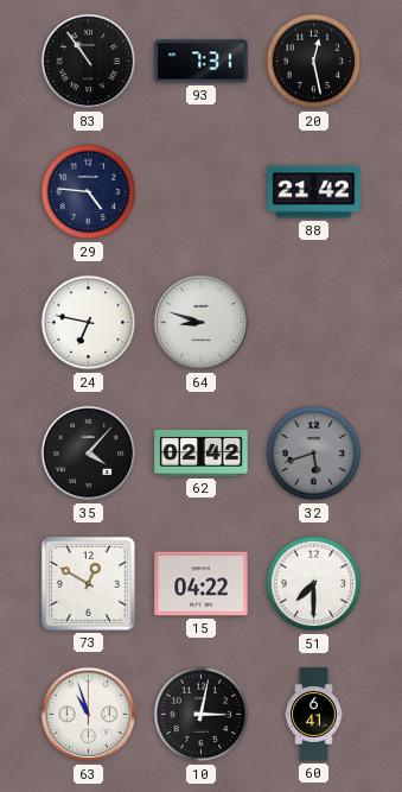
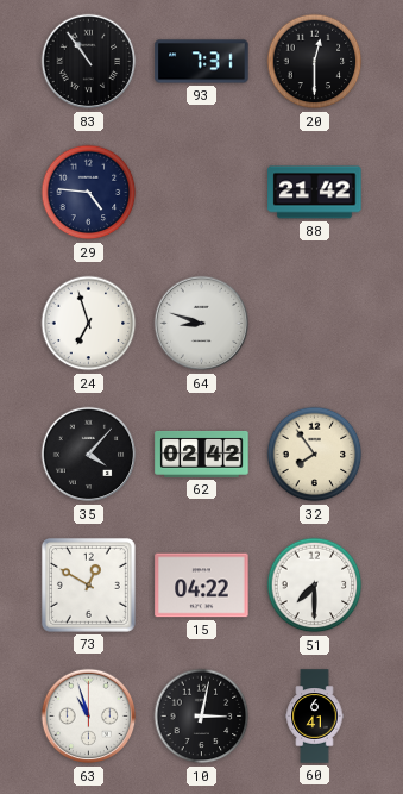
20: 12:28 -> 12:30 (315, 62)
24: 6:47 -> 6:57 (89, 324)
32: 5:42 -> 7:54 (315, 455)
32 dial: grey -> cream (315, 455)
